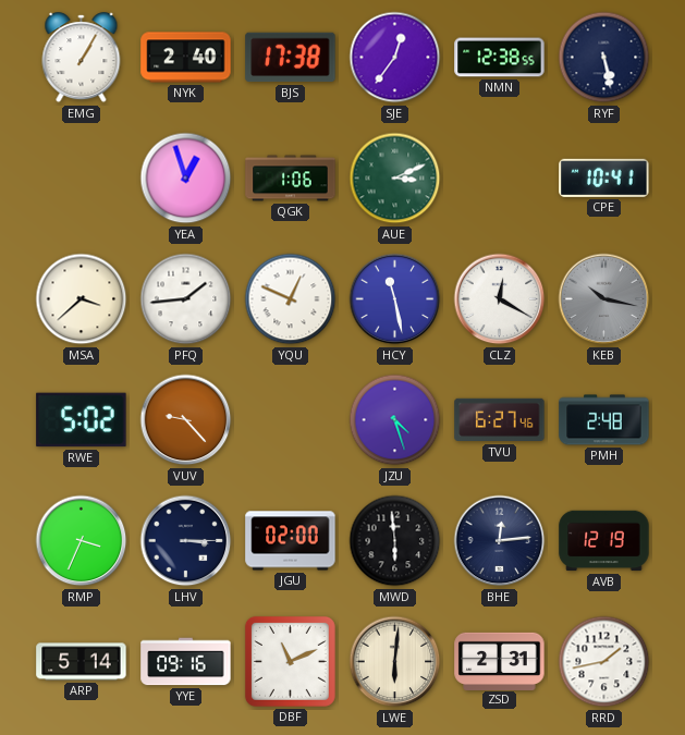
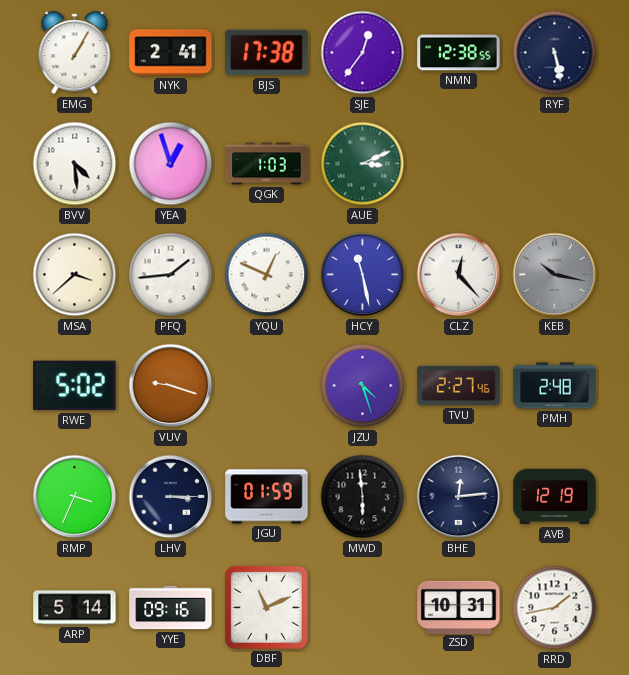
NYK: 2:40 -> 2:41 (171, 53)
BVV: none -> 4:29 (75, 164)
QGK: 1:06 -> 1:03 (267, 164)
CPE: 10:41 -> none (604, 177)
CLZ: 12:20 -> 12:23 (459, 275)
VUV: 9:23 -> 9:18 (171, 386)
TVU: 6:27 -> 2:27 (459, 386)
JGU: 02:00 -> 01:59 (267, 497)
LWE: 6:01 -> none (395, 662)
ZSD: 2:31 -> 10:31 (459, 607)
